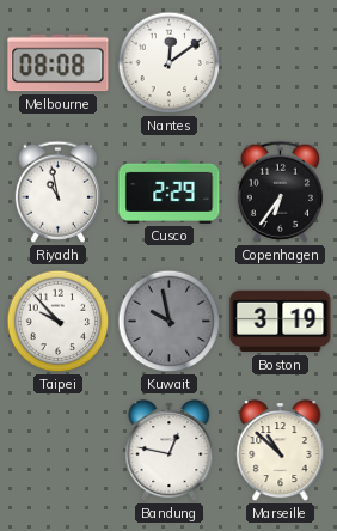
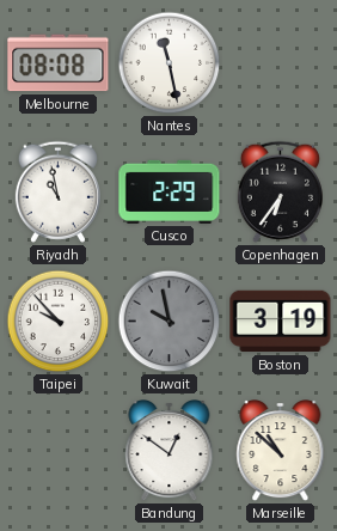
Nantes: 12:09 -> 11:28 (170, 63)
Bandung: 12:47 -> 12:51 (170, 451)
